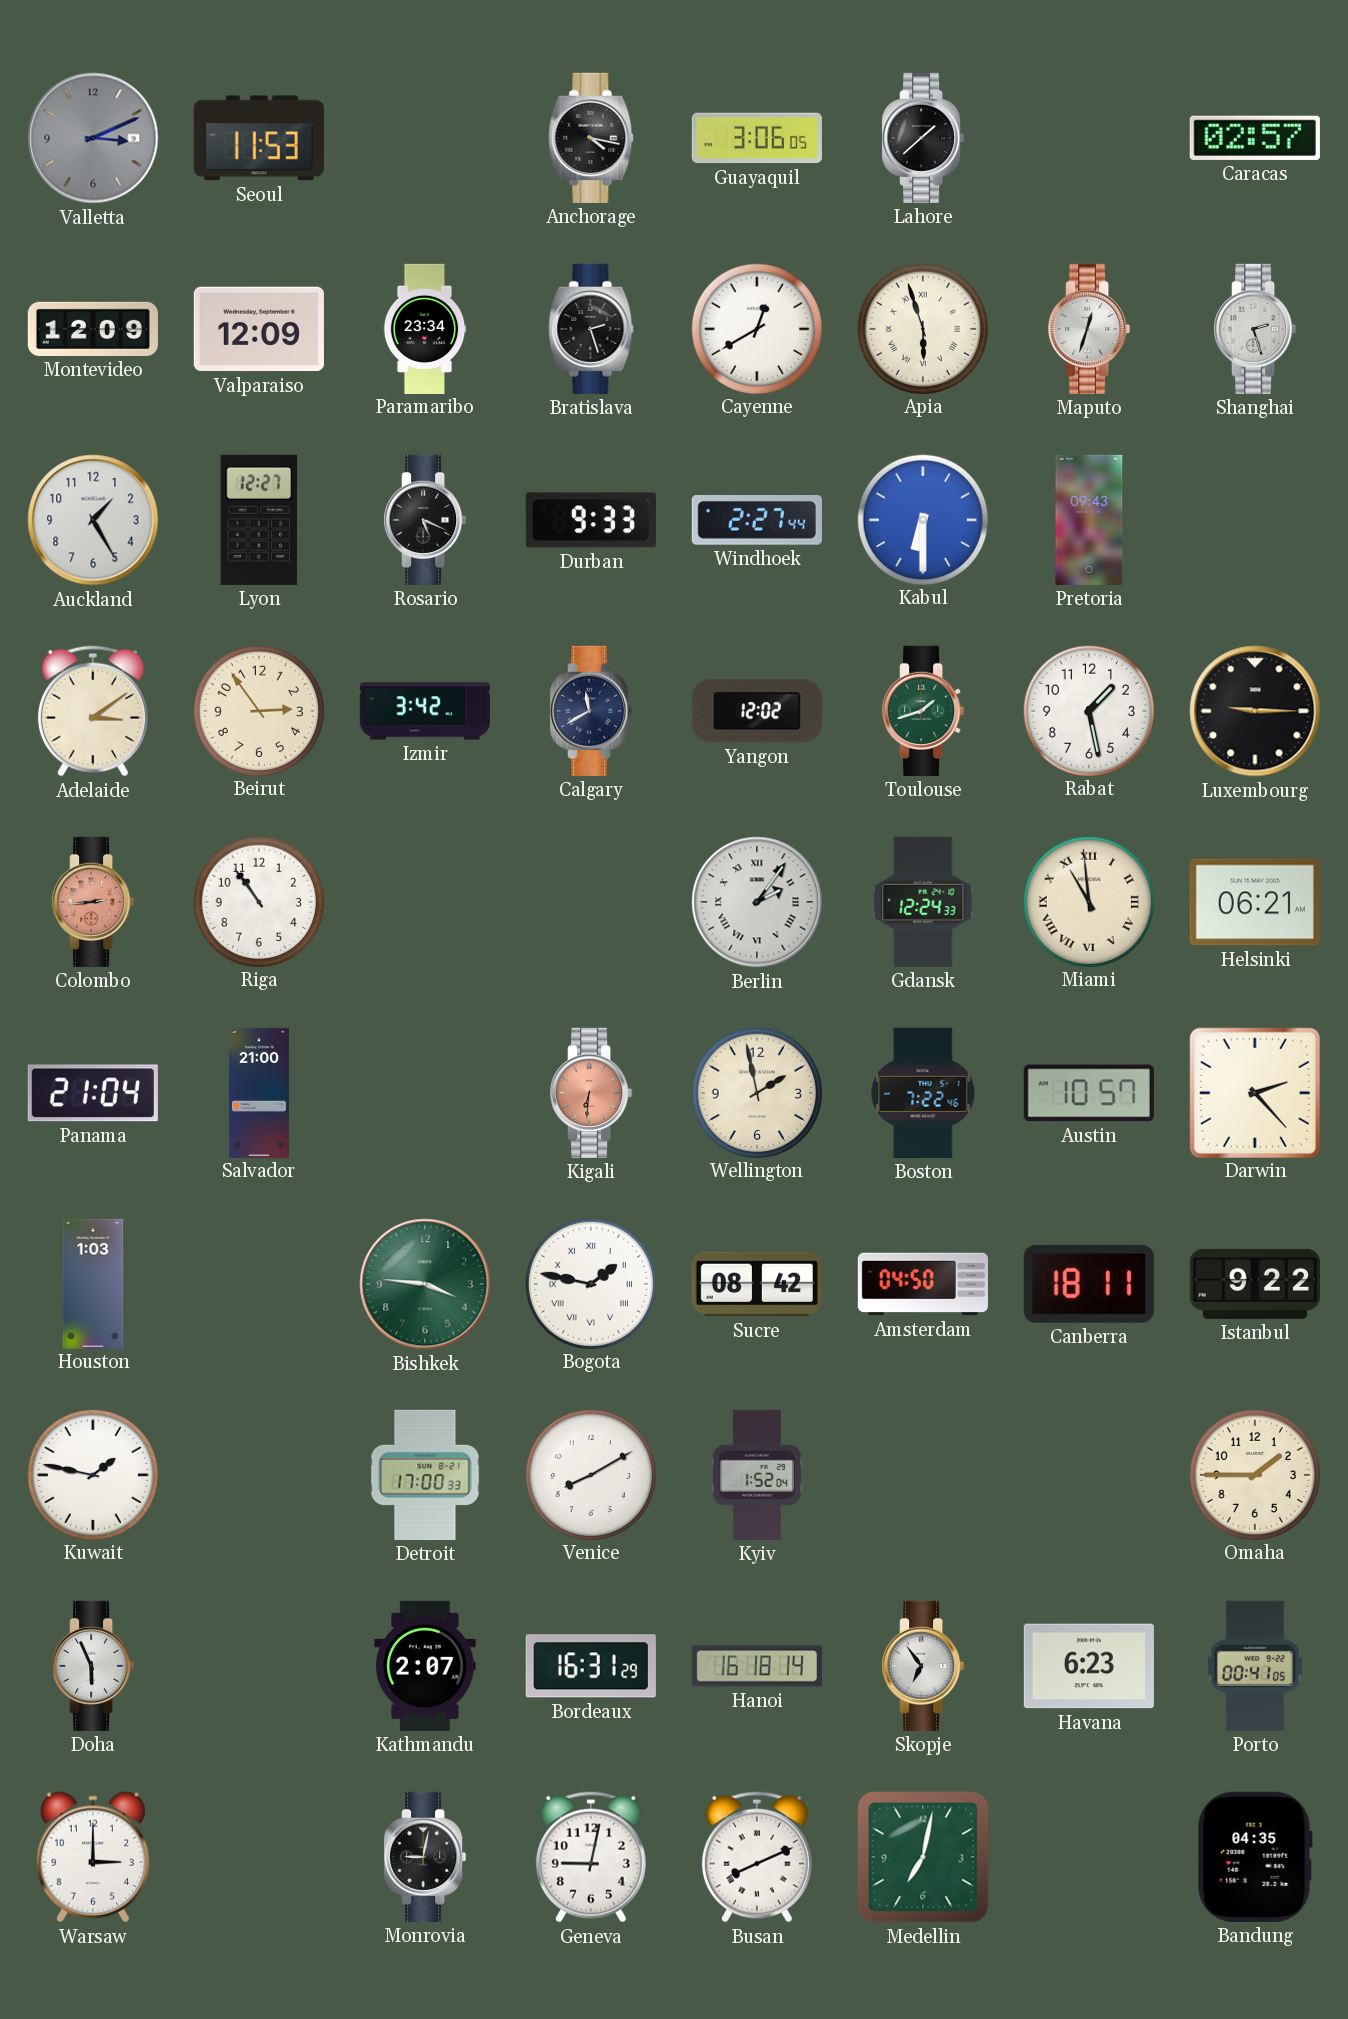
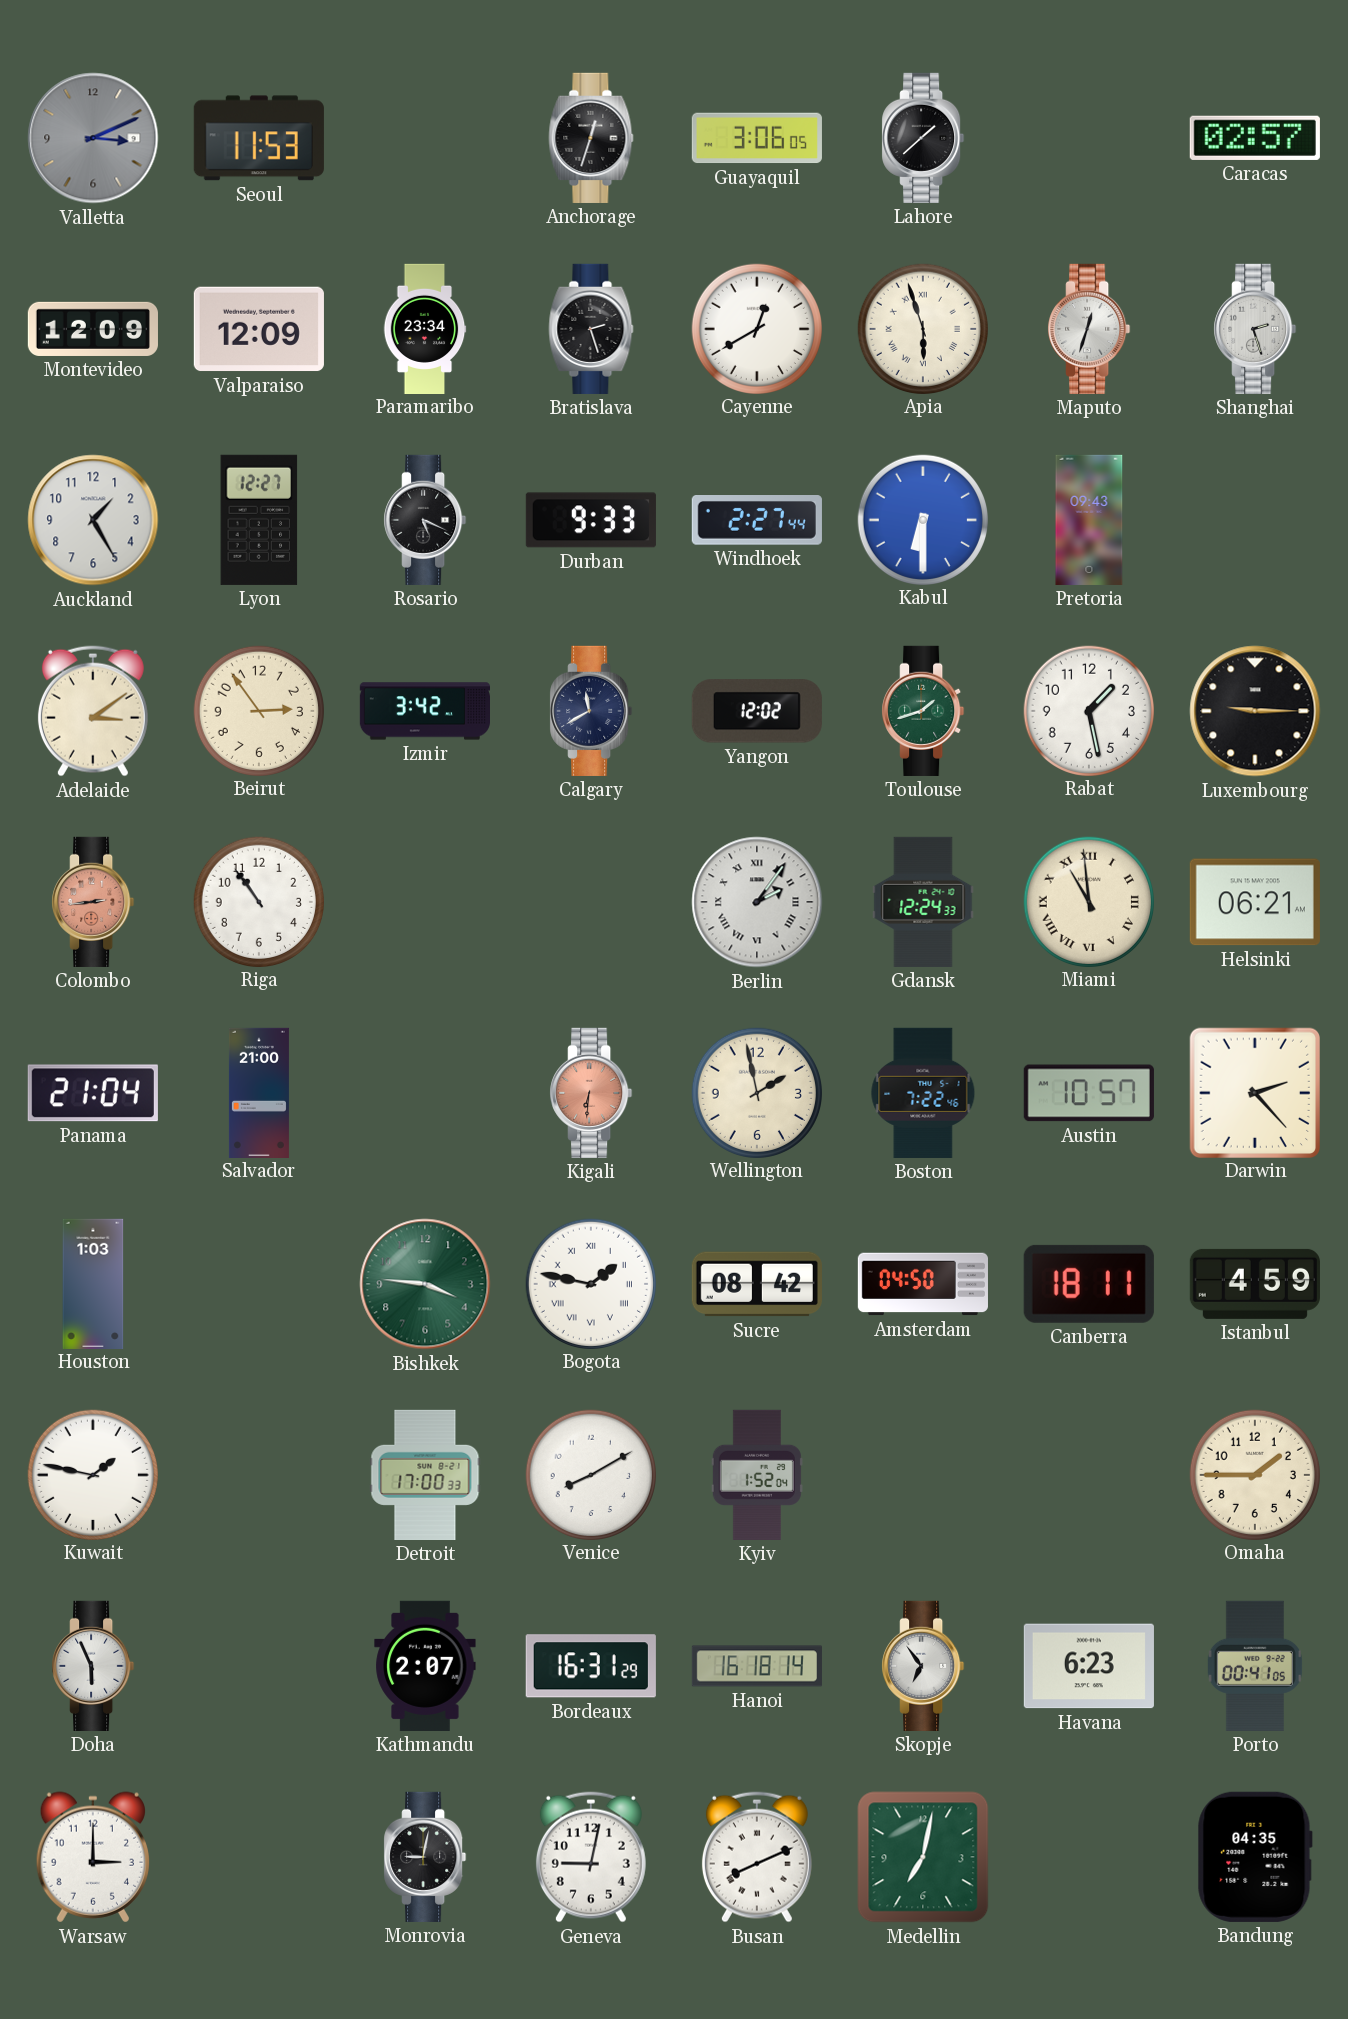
Anchorage: 4:17 -> 12:33 (591, 138)
Istanbul: 9:22 -> 4:59 (1255, 1284)
